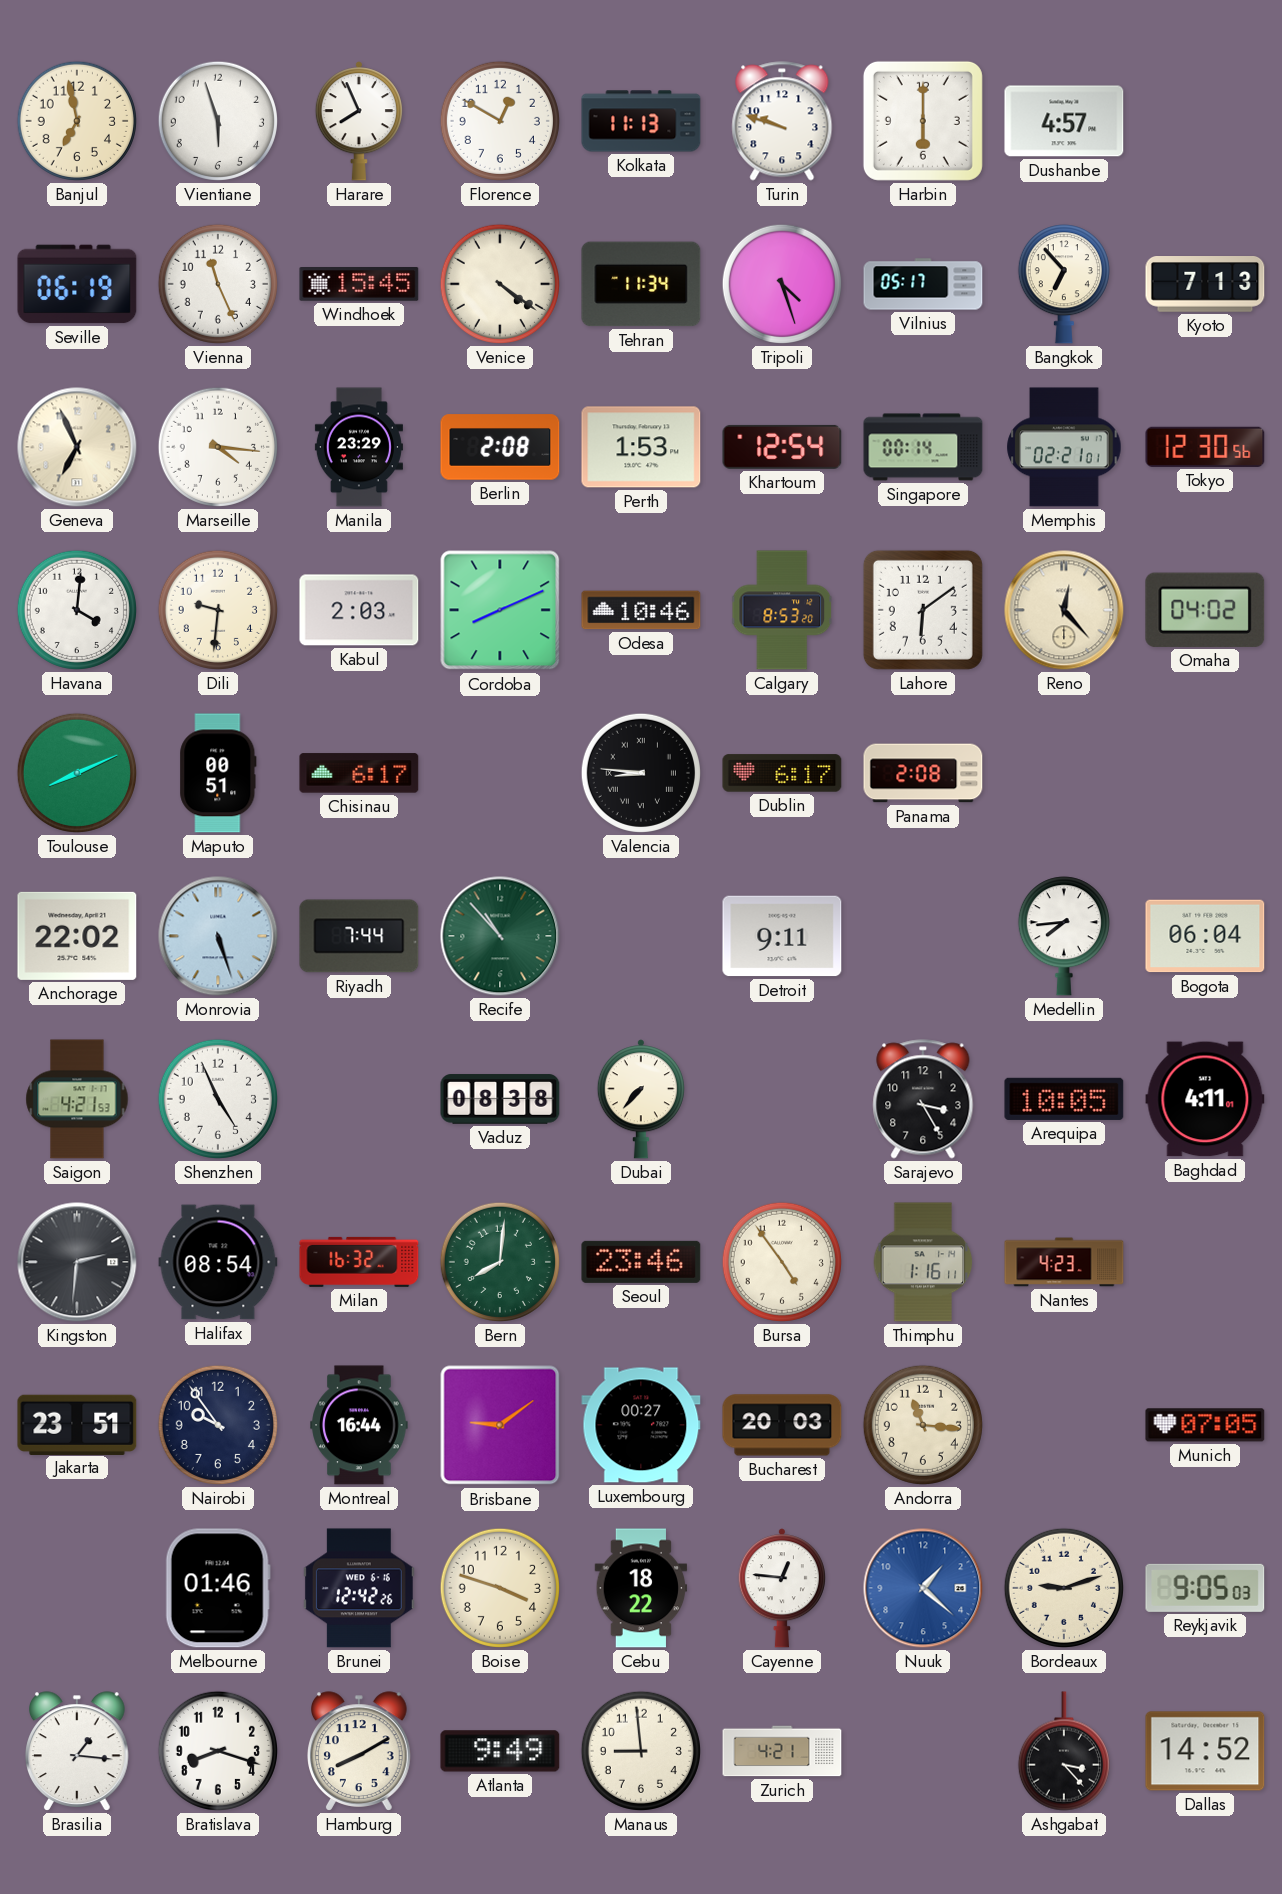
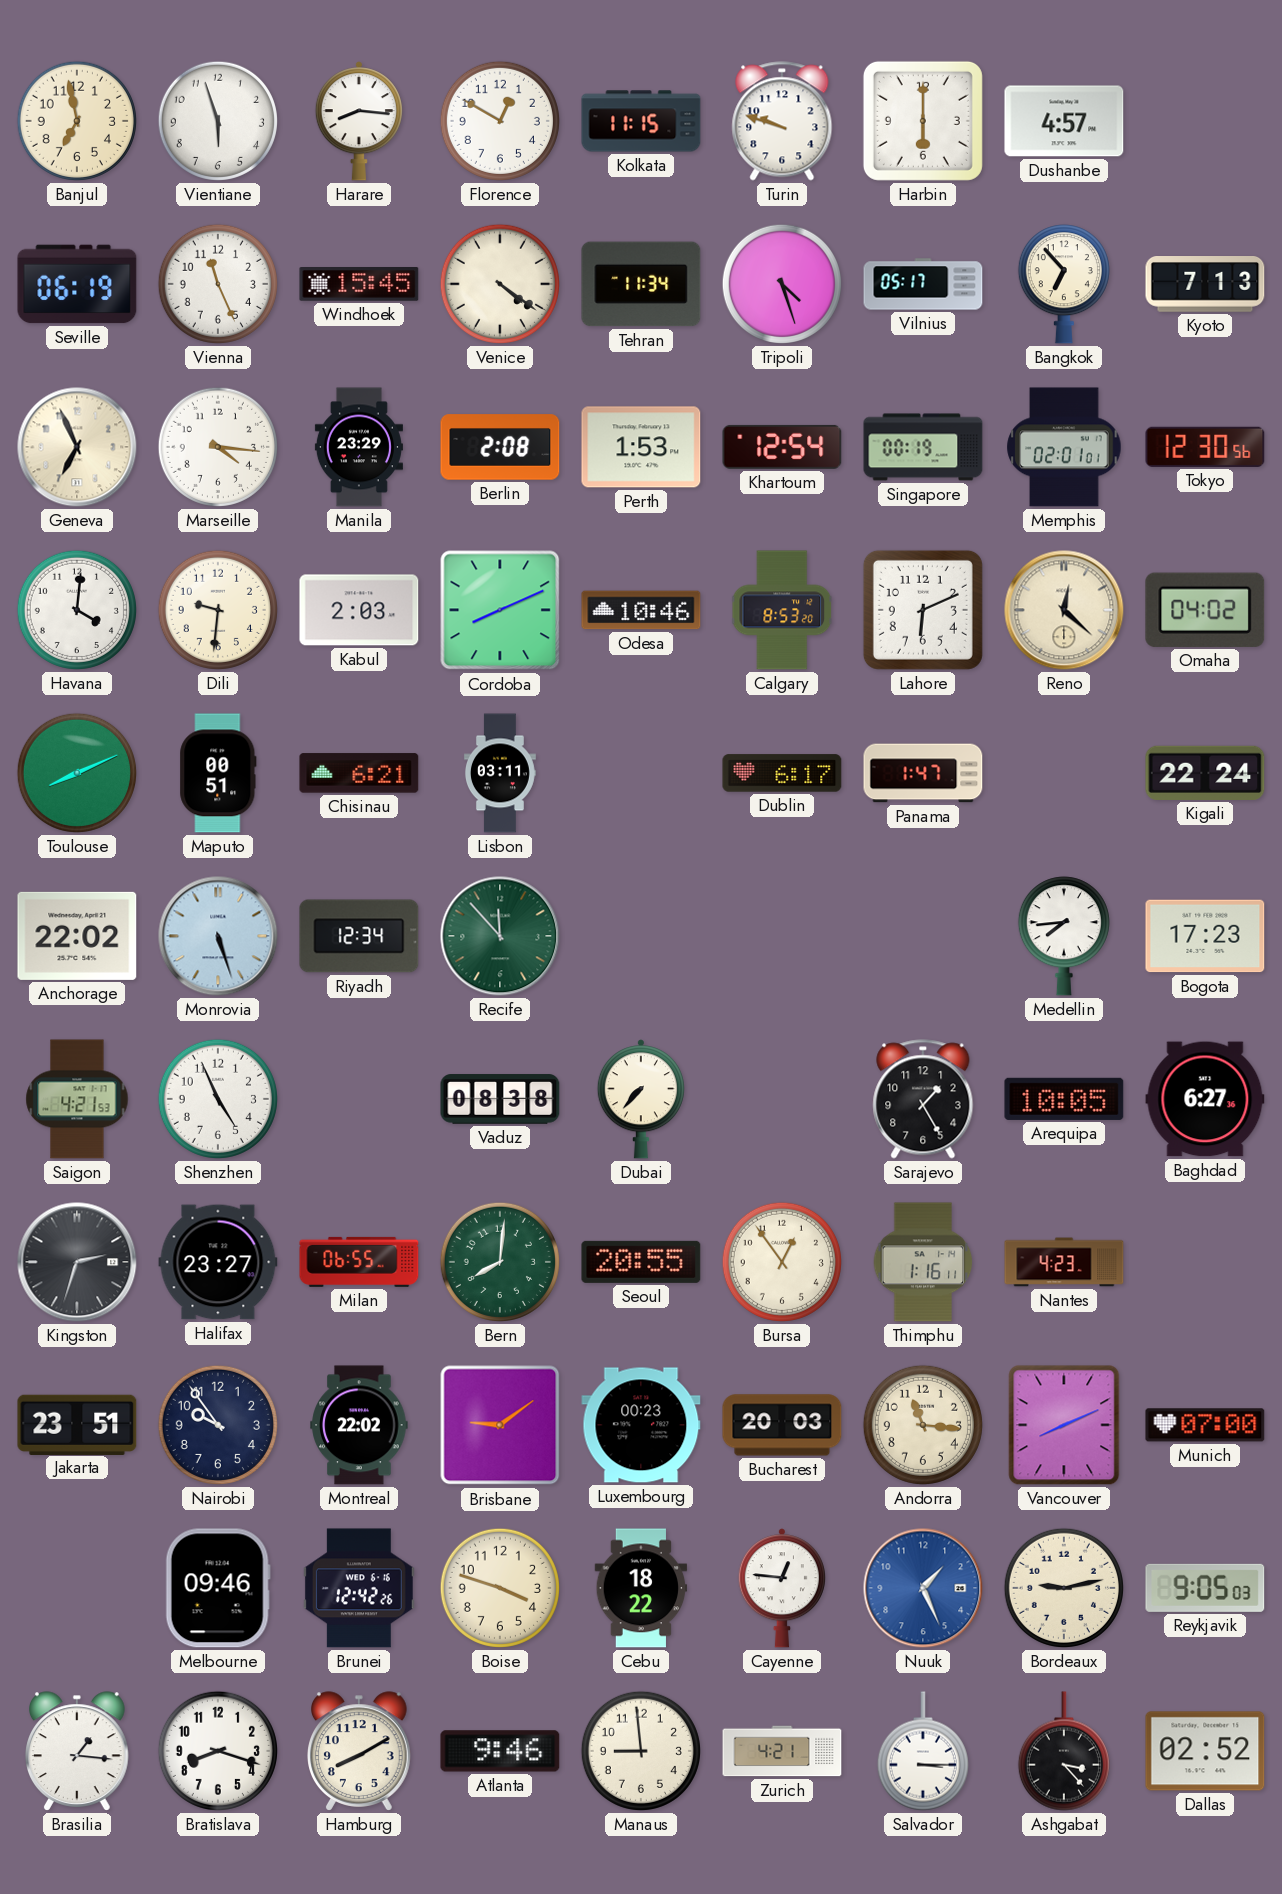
Harare: 7:56 -> 8:16 (359, 121)
Kolkata: 11:13 -> 11:15 (641, 121)
Singapore: 00:14 -> 00:19 (923, 447)
Memphis: 02:21 -> 02:01 (1064, 447)
Lahore: 6:09 -> 6:11 (923, 610)
Reno: 12:23 -> 12:22 (1064, 610)
Chisinau: 6:17 -> 6:21 (359, 773)
Lisbon: none -> 03:11 (500, 773)
Valencia: 8:46 -> none (641, 773)
Panama: 2:08 -> 1:47 (923, 773)
Kigali: none -> 22:24 (1205, 773)
Riyadh: 7:44 -> 12:34 (359, 936)
Recife: 10:53 -> 11:53 (500, 936)
Detroit: 9:11 -> none (782, 936)
Bogota: 06:04 -> 17:23 (1205, 936)
Sarajevo: 3:25 -> 1:25 (923, 1099)
Baghdad: 4:11 -> 6:27 (1205, 1099)
Kingston: 2:31 -> 2:33 (77, 1262)
Halifax: 08:54 -> 23:27 (218, 1262)
Milan: 16:32 -> 06:55 (359, 1262)
Seoul: 23:46 -> 20:55 (641, 1262)
Bursa: 4:54 -> 12:54 (782, 1262)
Montreal: 16:44 -> 22:02 (359, 1425)
Luxembourg: 00:27 -> 00:23 (641, 1425)
Vancouver: none -> 8:11 (1064, 1425)
Munich: 07:05 -> 07:00 (1205, 1425)
Melbourne: 01:46 -> 09:46 (218, 1588)
Nuuk: 1:22 -> 1:26 (923, 1588)
Bordeaux: 9:12 -> 9:13 (1064, 1588)
Atlanta: 9:49 -> 9:46 (500, 1751)
Salvador: none -> 3:15 (923, 1751)
Dallas: 14:52 -> 02:52 (1205, 1751)
